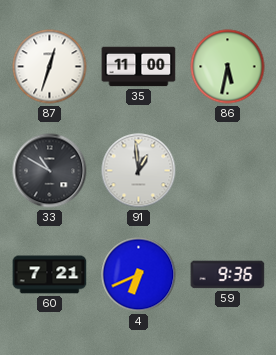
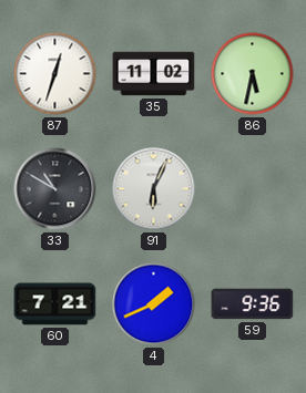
35: 11:00 -> 11:02 (154, 74)
91: 12:59 -> 6:04 (154, 189)
4: 6:41 -> 1:41 (154, 304)
